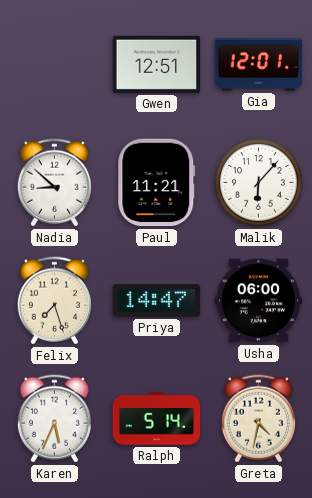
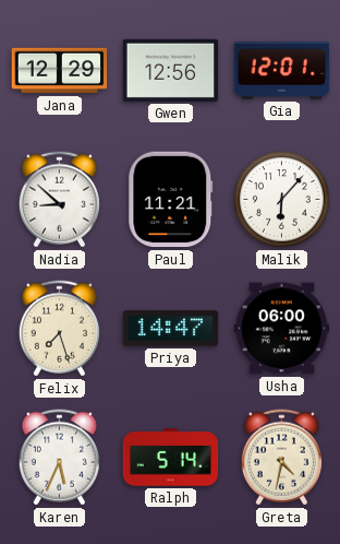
Jana: none -> 12:29 (60, 71)
Gwen: 12:51 -> 12:56 (171, 70)
